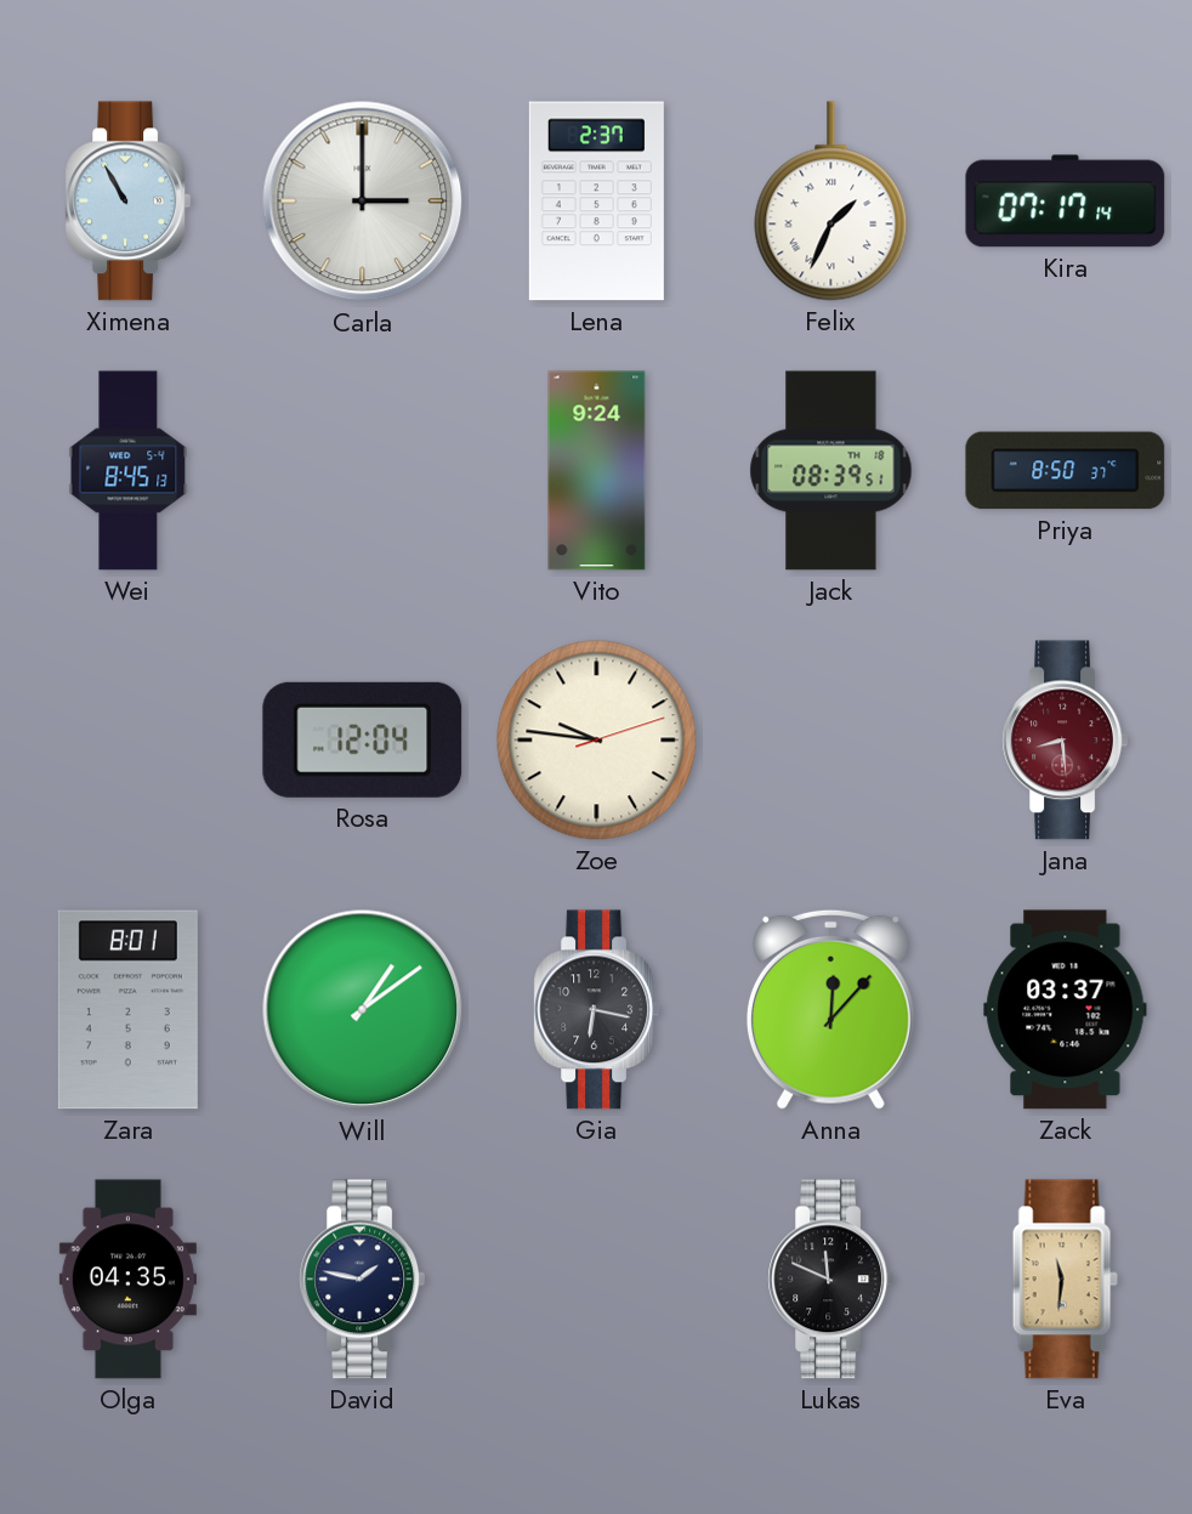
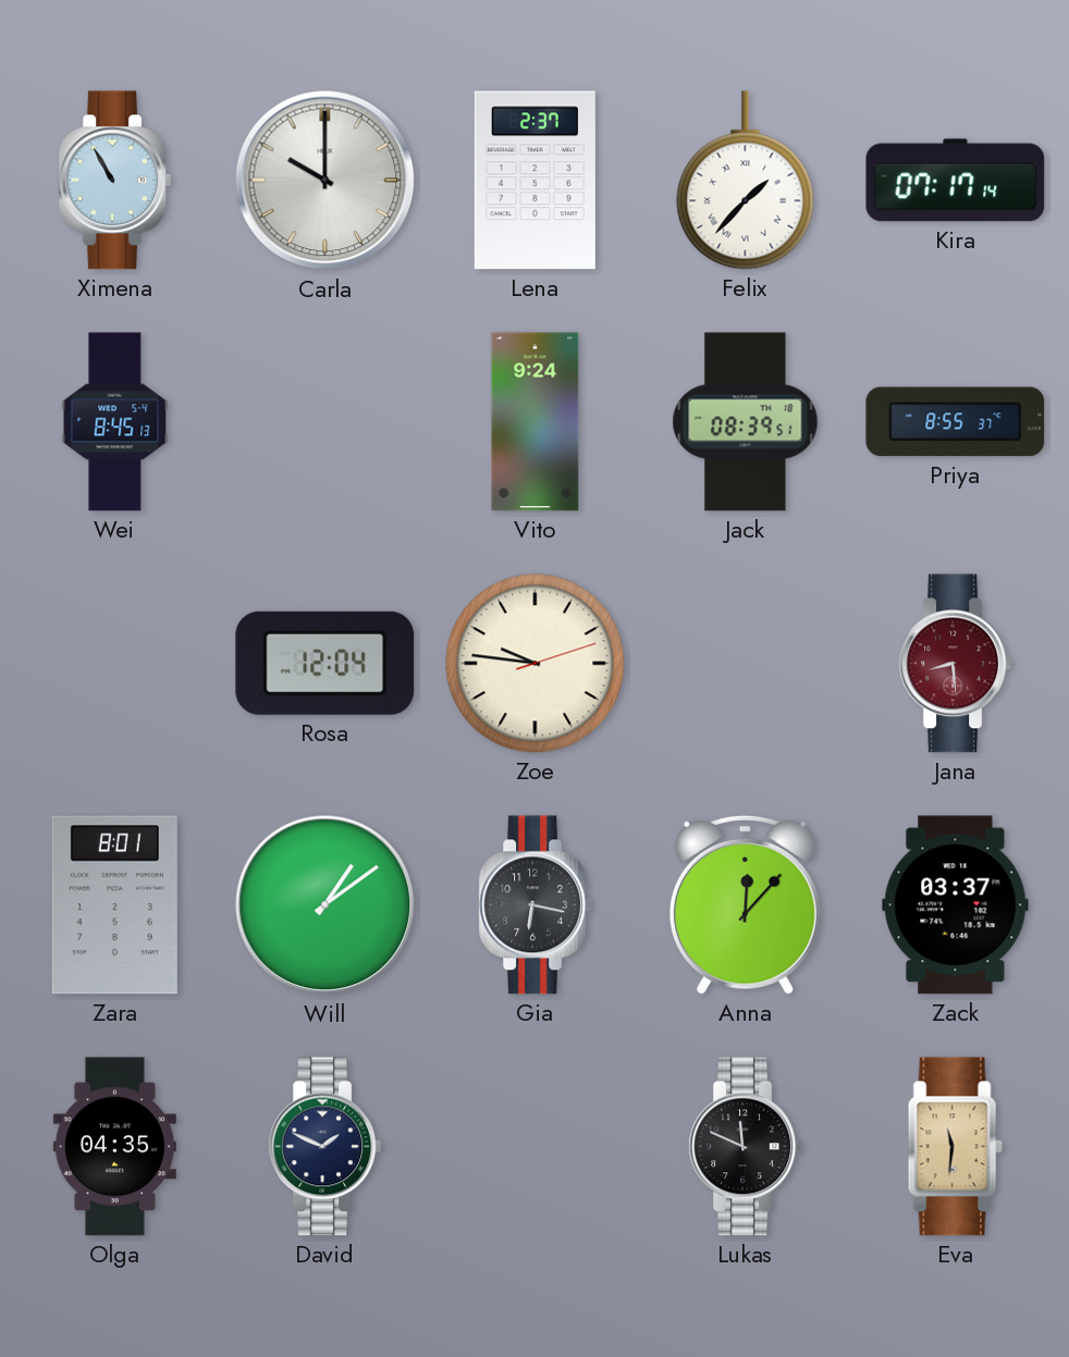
Carla: 3:00 -> 10:00 (325, 181)
Felix: 1:34 -> 1:37 (746, 181)
Priya: 8:50 -> 8:55 (956, 422)
David: 1:47 -> 1:49 (324, 1147)
